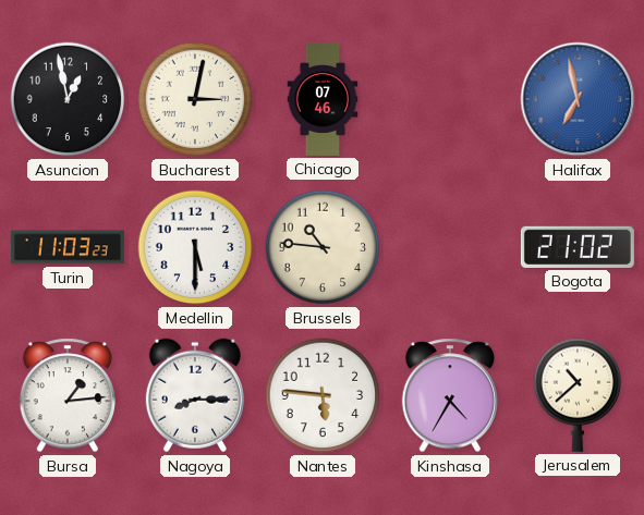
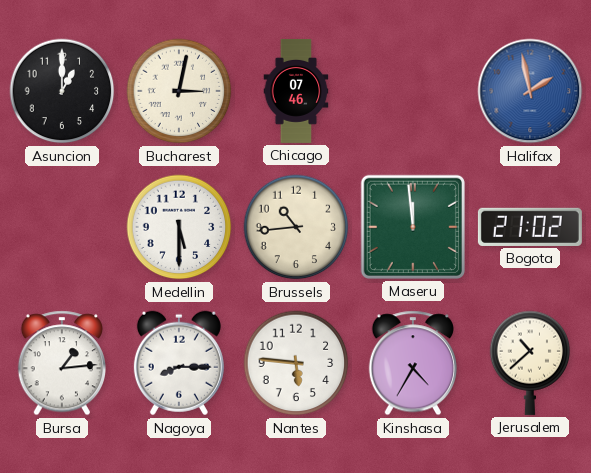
Asuncion: 12:58 -> 1:00 (62, 91)
Halifax: 6:58 -> 1:58 (530, 91)
Turin: 11:03 -> none (68, 247)
Brussels: 10:46 -> 10:44 (296, 227)
Maseru: none -> 11:59 (413, 227)
